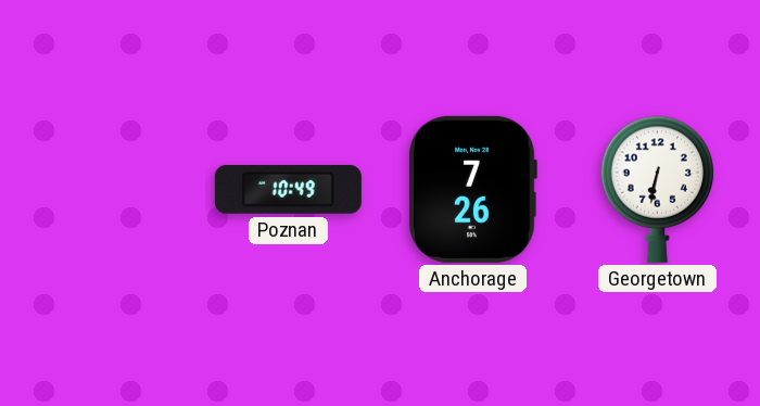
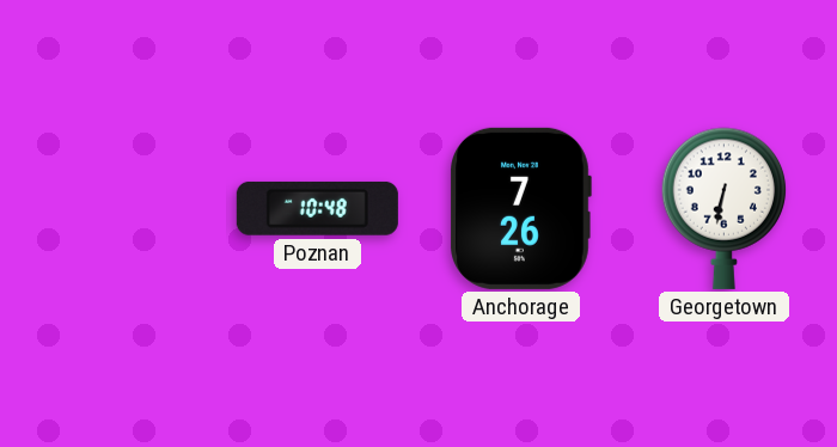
Poznan: 10:49 -> 10:48 (317, 208)
